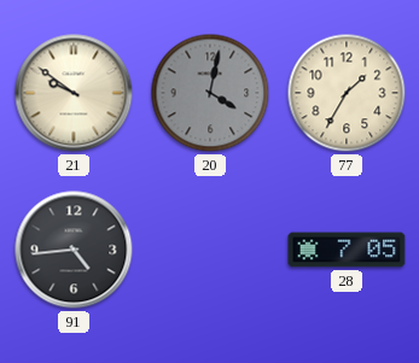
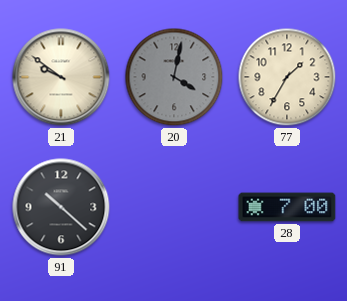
91: 4:44 -> 10:22 (61, 207)
28: 7:05 -> 7:00 (287, 207)
